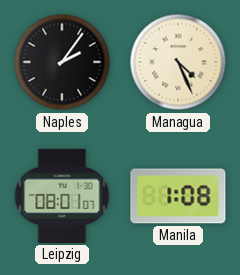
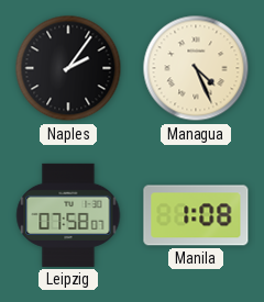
Leipzig: 08:01 -> 07:58 (68, 215)
